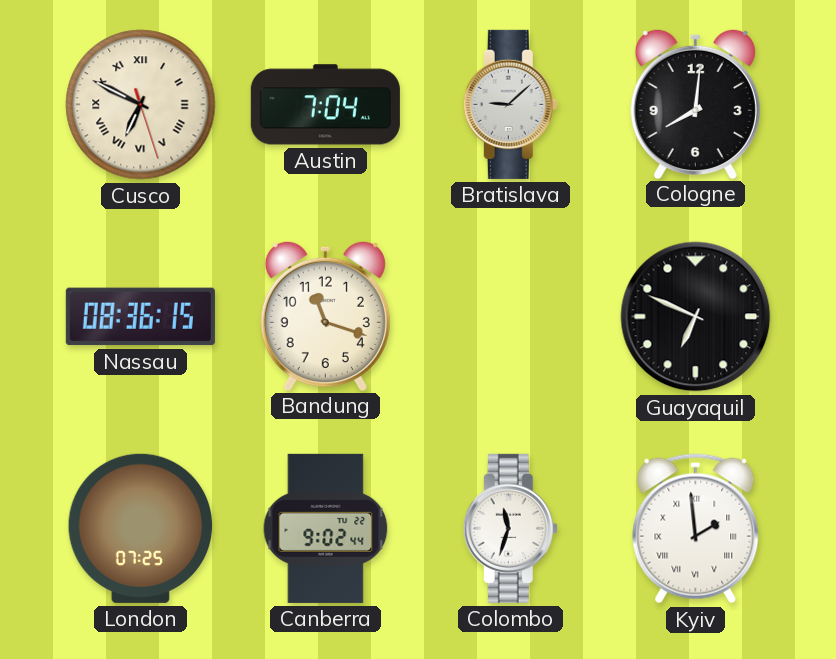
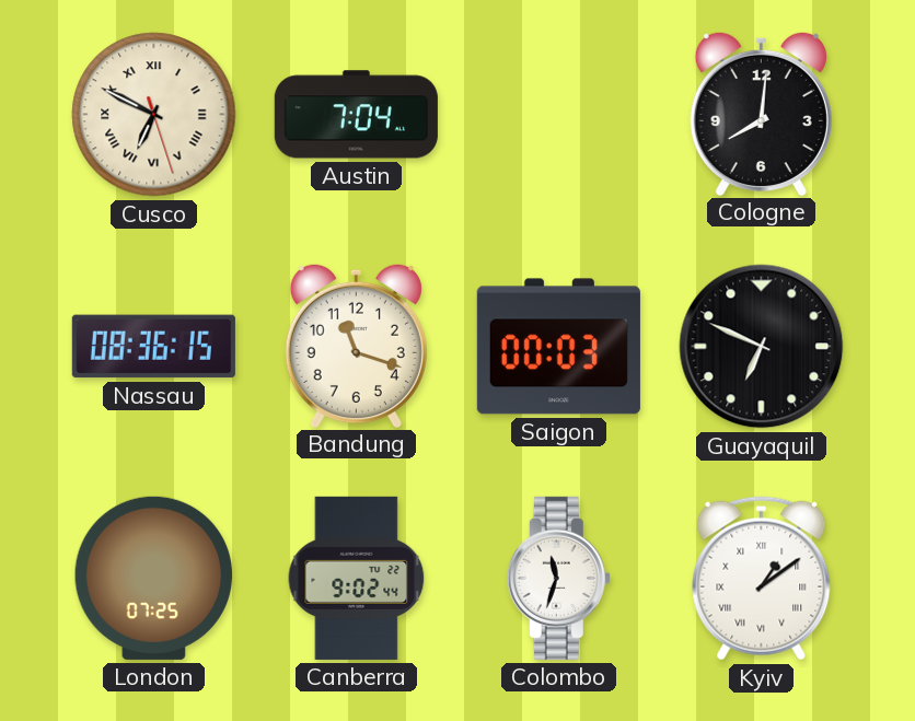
Bratislava: 9:08 -> none (510, 104)
Saigon: none -> 00:03 (558, 347)
Kyiv: 1:59 -> 1:09 (762, 579)
